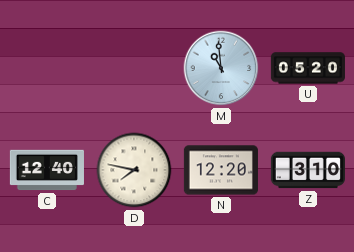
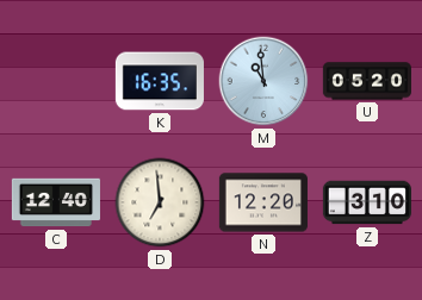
K: none -> 16:35 (160, 81)
D: 7:47 -> 6:59 (160, 202)
